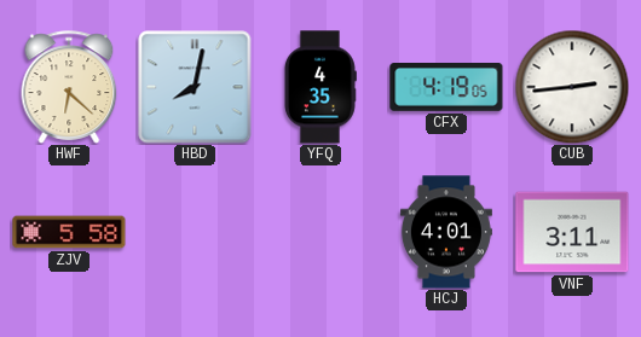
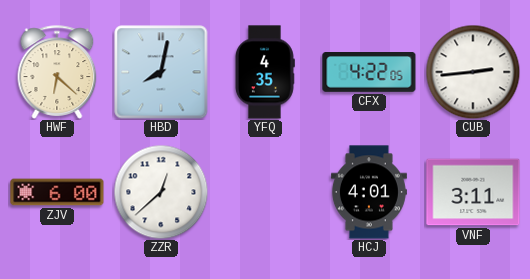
CFX: 4:19 -> 4:22 (369, 73)
ZJV: 5:58 -> 6:00 (57, 192)
ZZR: none -> 12:38 (161, 192)
